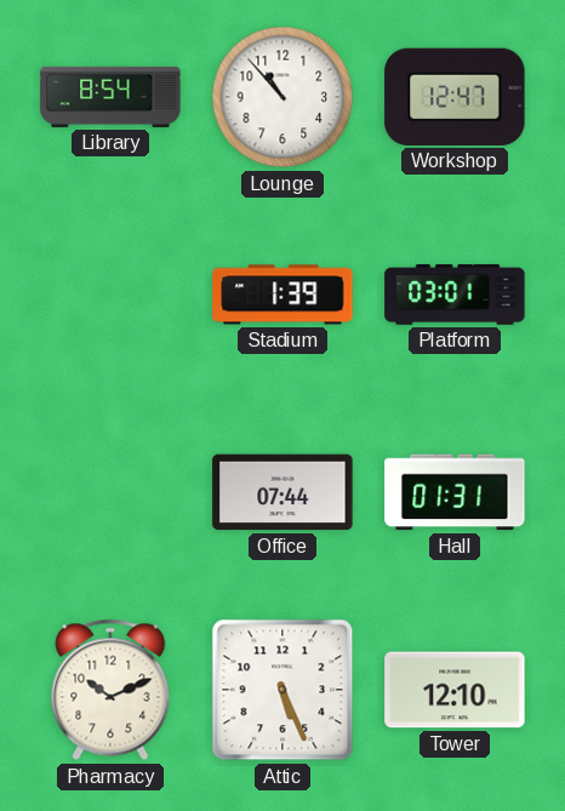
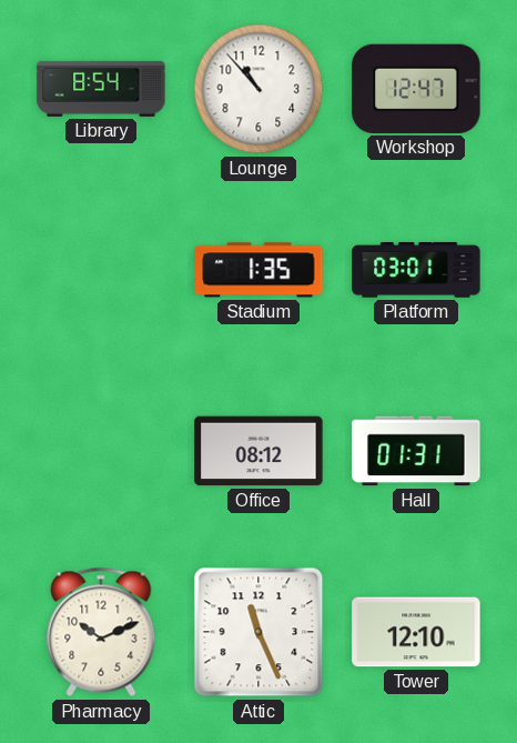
Stadium: 1:39 -> 1:35 (258, 270)
Office: 07:44 -> 08:12 (258, 451)
Attic: 5:26 -> 11:26 (258, 632)
